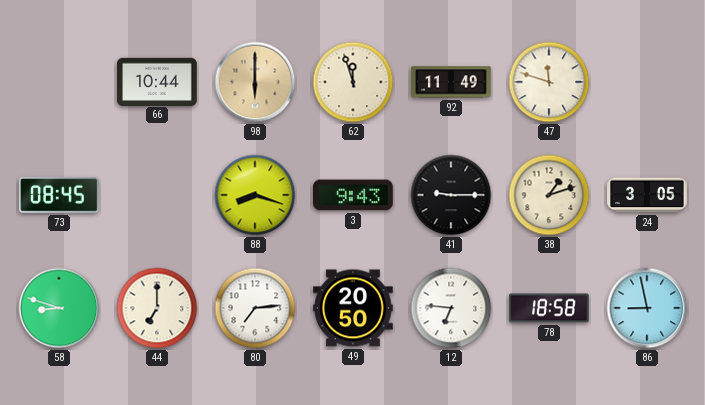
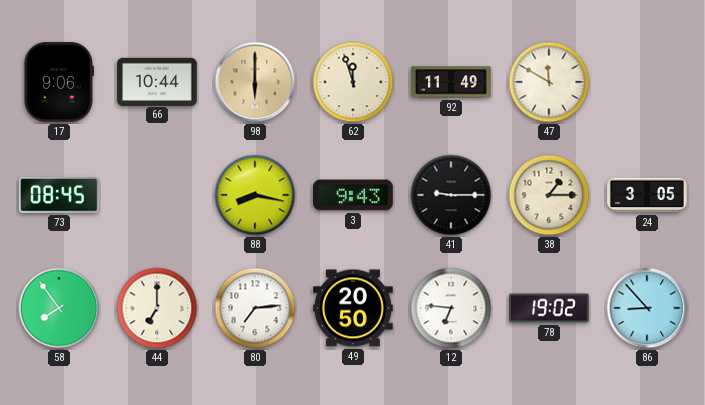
17: none -> 9:06 (59, 83)
47: 11:48 -> 11:50 (549, 82)
88: 8:18 -> 8:17 (255, 195)
38: 1:12 -> 1:15 (549, 195)
58: 8:48 -> 7:54 (59, 308)
78: 18:58 -> 19:02 (550, 308)
86: 8:58 -> 8:53 (647, 308)
